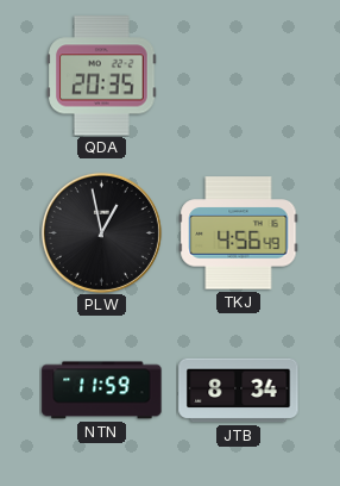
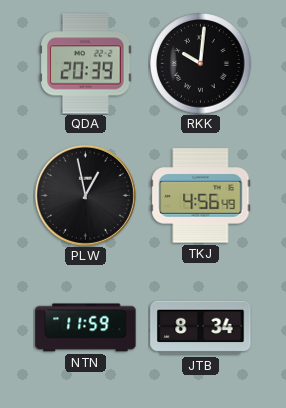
QDA: 20:35 -> 20:39 (86, 64)
RKK: none -> 10:01 (201, 64)
